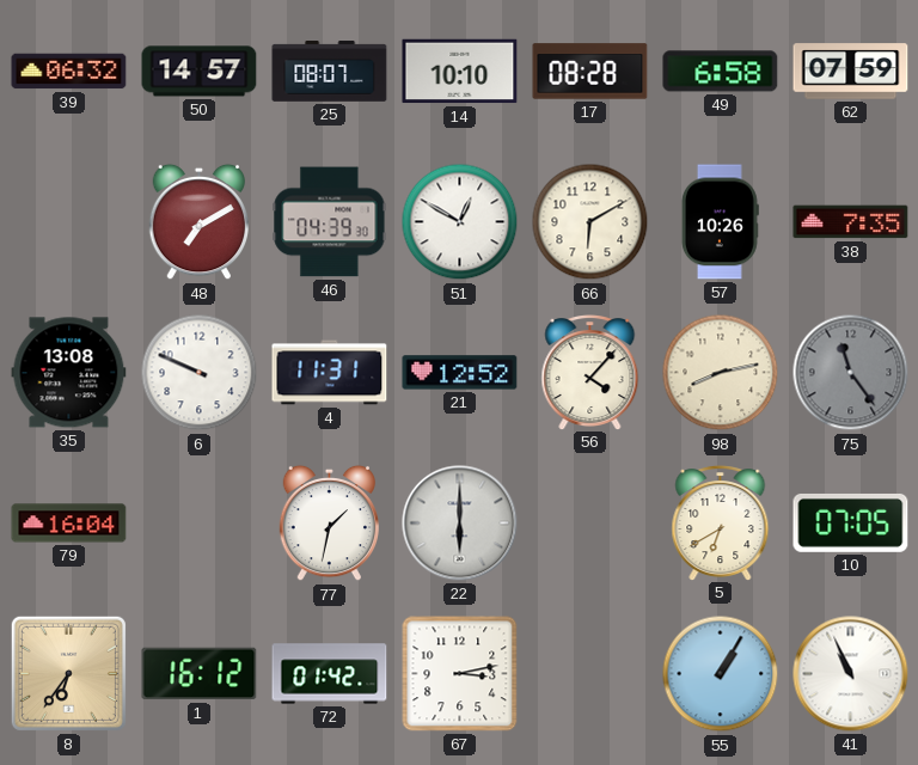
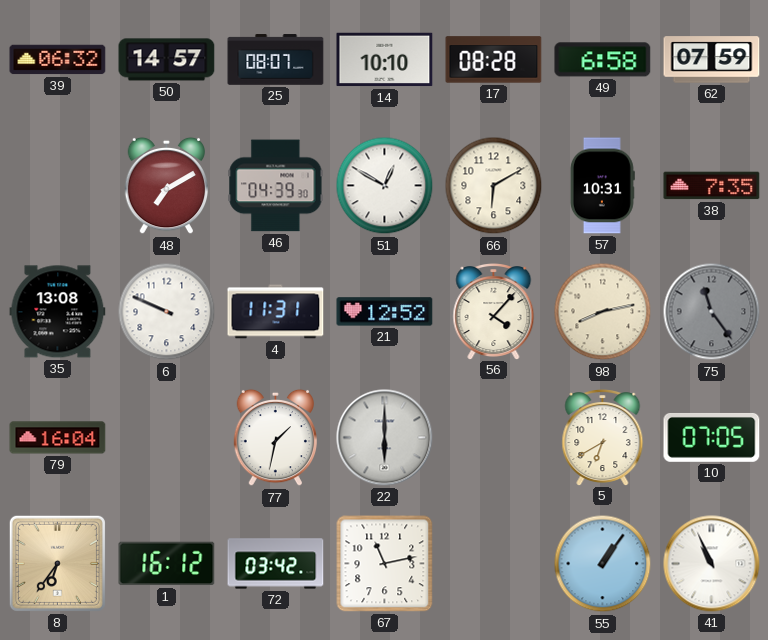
57: 10:26 -> 10:31 (602, 186)
72: 01:42 -> 03:42 (276, 564)
67: 3:13 -> 11:13 (385, 564)
55: 1:05 -> 1:06 (603, 564)
